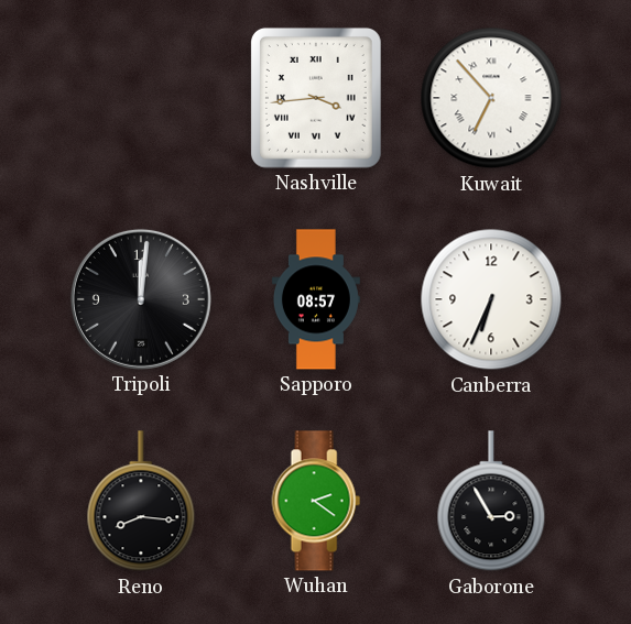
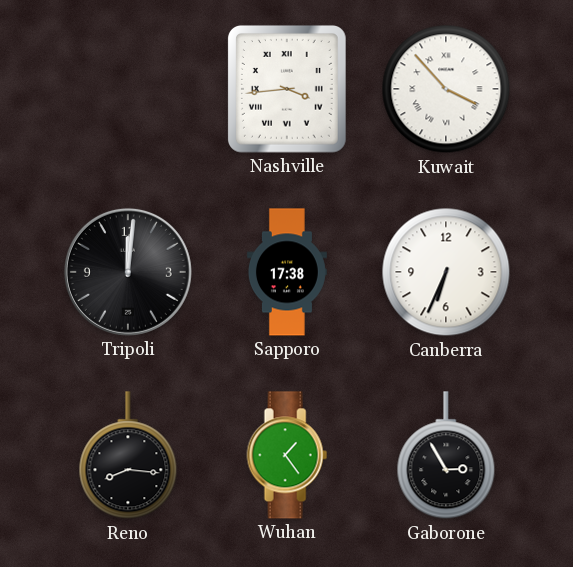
Kuwait: 6:53 -> 3:53 (446, 89)
Sapporo: 08:57 -> 17:38 (287, 272)
Wuhan: 2:21 -> 1:24 (287, 455)
